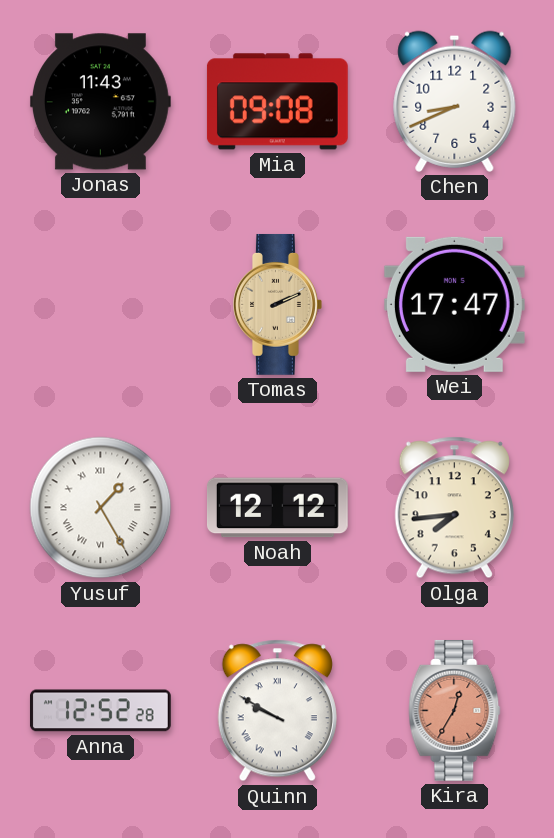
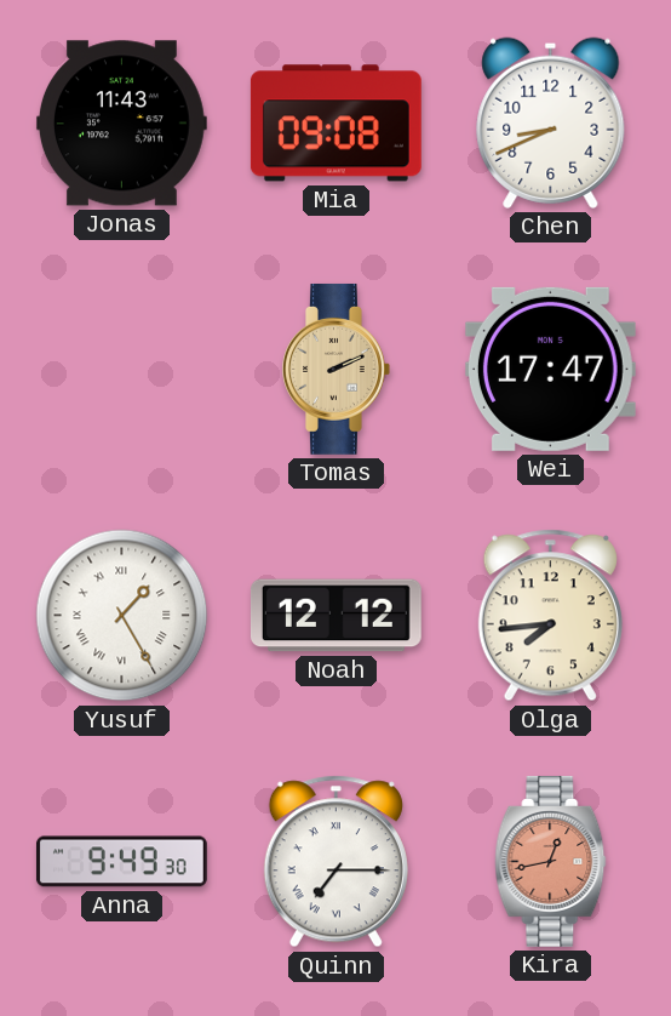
Anna: 12:52 -> 9:49 (121, 862)
Quinn: 9:50 -> 7:15 (335, 862)
Kira: 12:35 -> 12:43 (551, 861)
